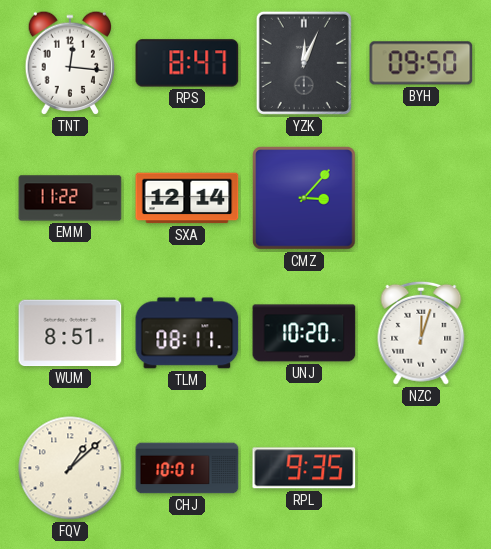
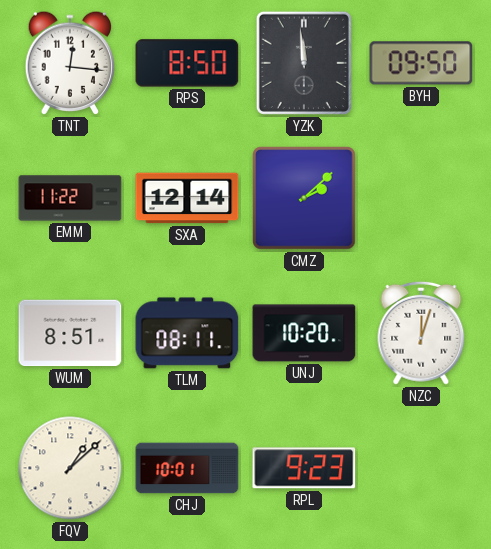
RPS: 8:47 -> 8:50 (187, 63)
YZK: 12:04 -> 11:59 (304, 63)
CMZ: 3:07 -> 2:08 (304, 198)
RPL: 9:35 -> 9:23 (304, 468)
